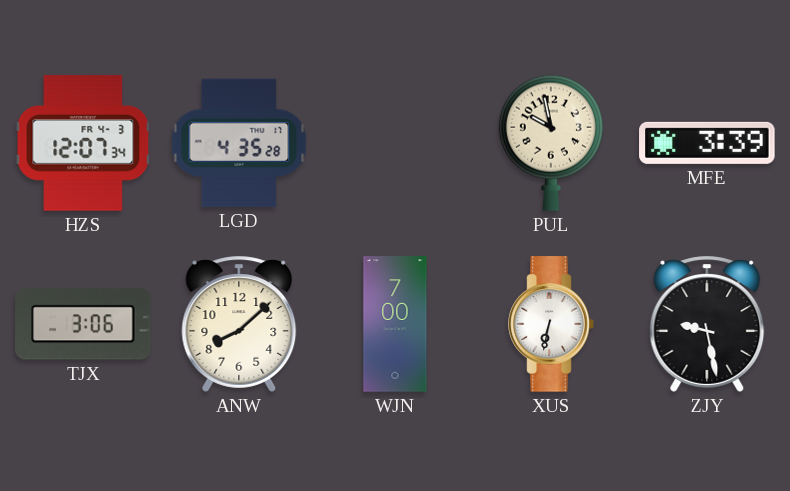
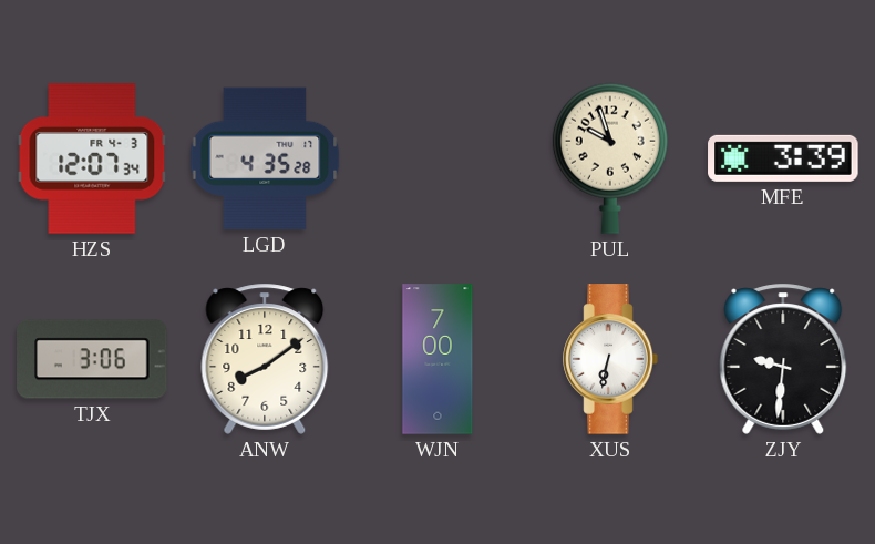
PUL: 9:58 -> 9:57 (610, 158)
ANW: 8:08 -> 8:09 (265, 359)
ZJY: 9:28 -> 9:31 (783, 359)
